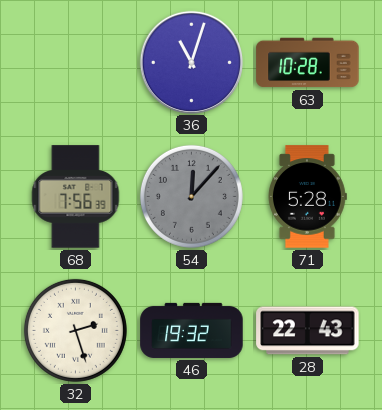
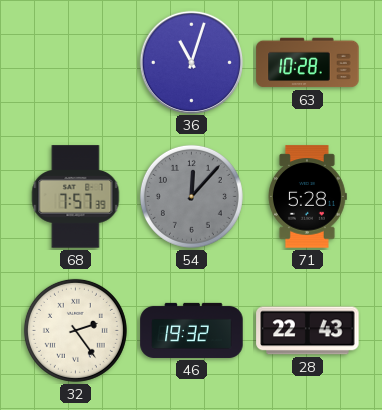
68: 7:56 -> 7:57 (76, 197)
32: 2:27 -> 2:24 (75, 330)
